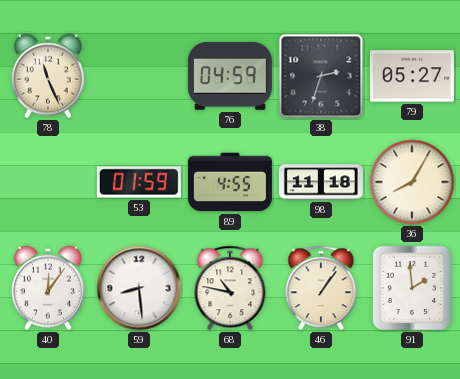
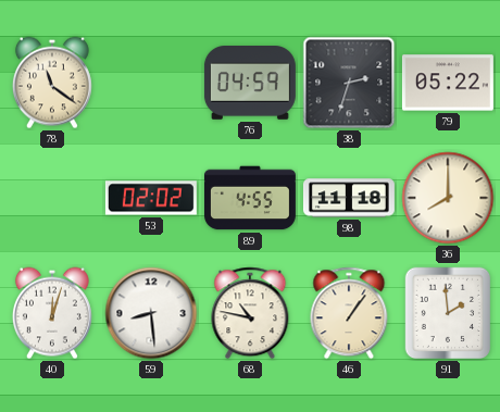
78: 11:26 -> 11:21 (52, 83)
79: 05:27 -> 05:22 (448, 83)
53: 01:59 -> 02:02 (151, 198)
36: 8:05 -> 8:00 (448, 198)
40: 12:06 -> 12:03 (52, 313)
